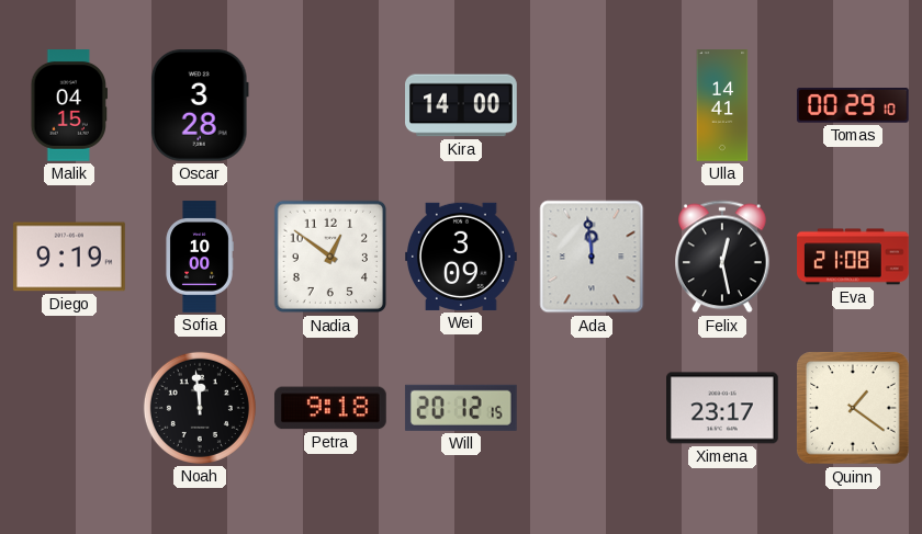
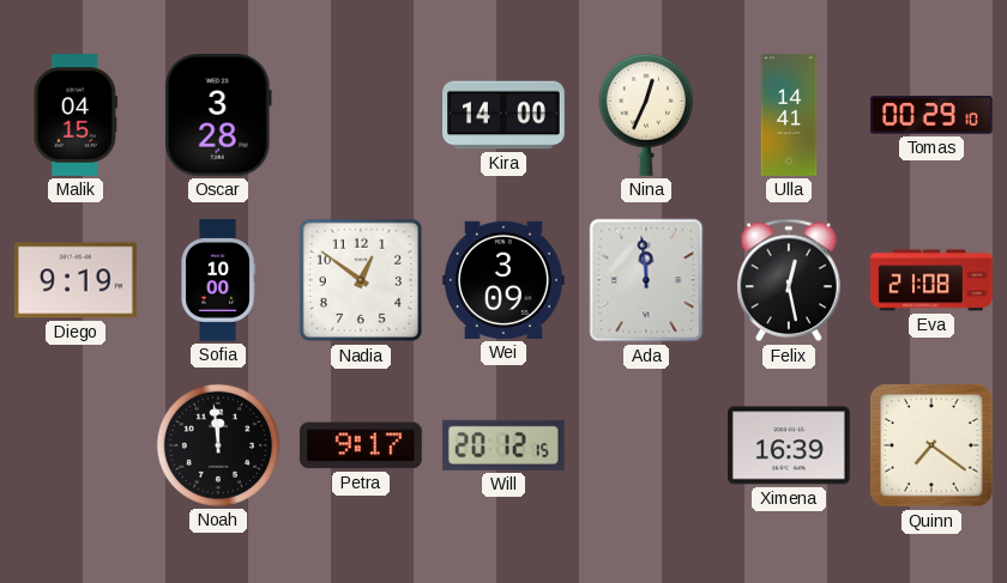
Nina: none -> 12:34 (646, 115)
Petra: 9:18 -> 9:17 (361, 445)
Ximena: 23:17 -> 16:39 (790, 445)
Quinn: 1:21 -> 7:21 (931, 445)
